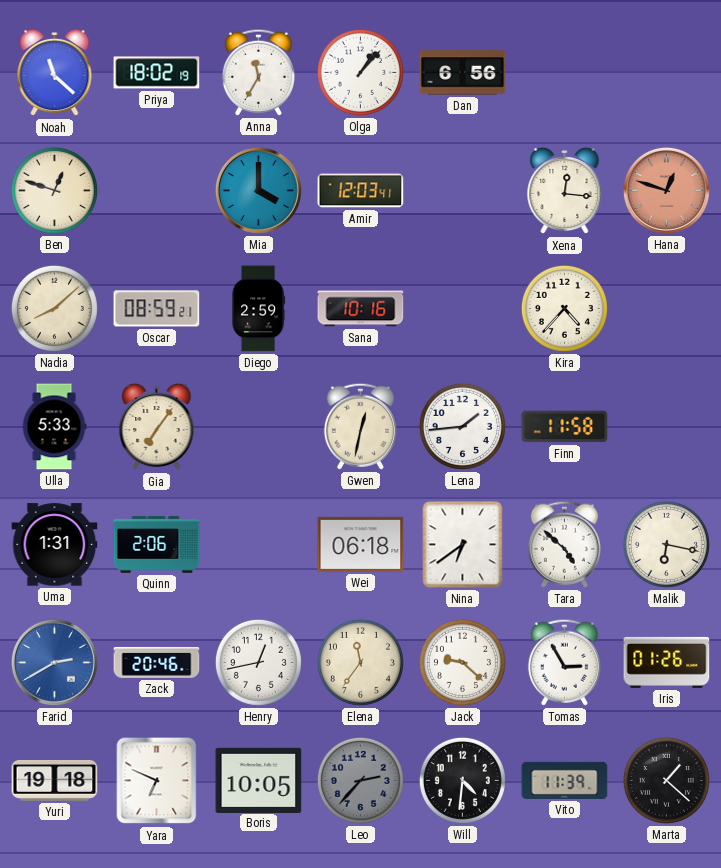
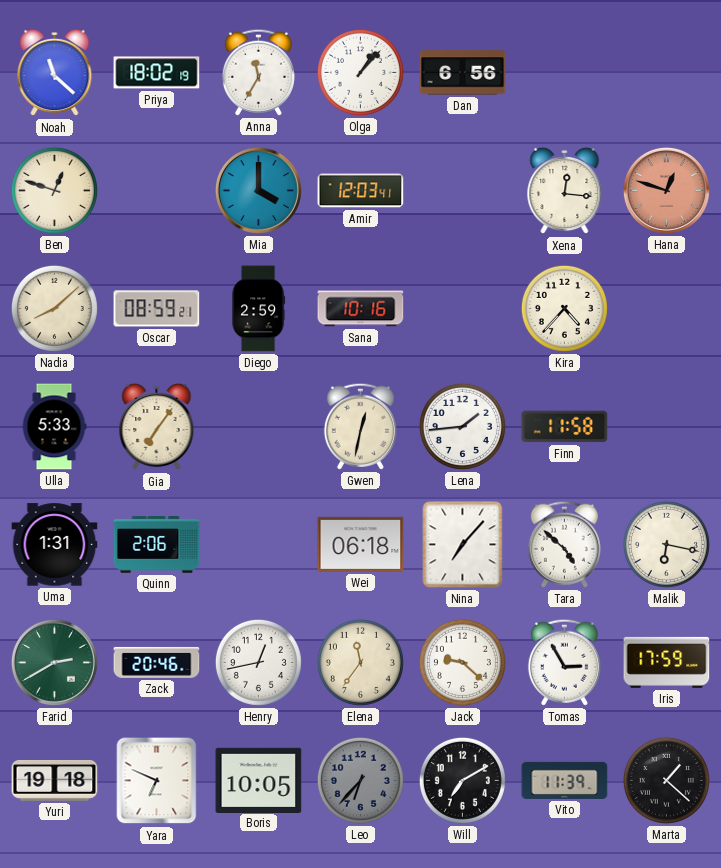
Nina: 6:39 -> 7:07 (463, 545)
Farid dial: blue -> green (54, 662)
Iris: 01:26 -> 17:59 (667, 662)
Leo: 2:37 -> 6:37 (360, 780)
Will: 4:31 -> 7:10 (462, 780)
